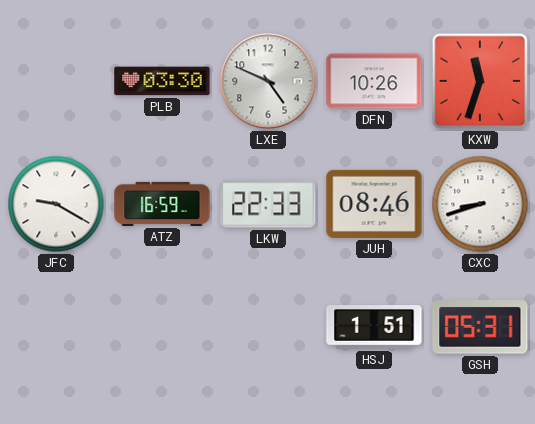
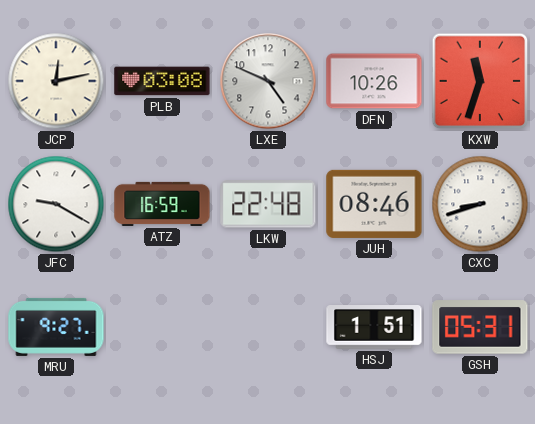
JCP: none -> 12:13 (56, 81)
PLB: 03:30 -> 03:08 (162, 81)
LKW: 22:33 -> 22:48 (268, 204)
MRU: none -> 9:27 (56, 327)
